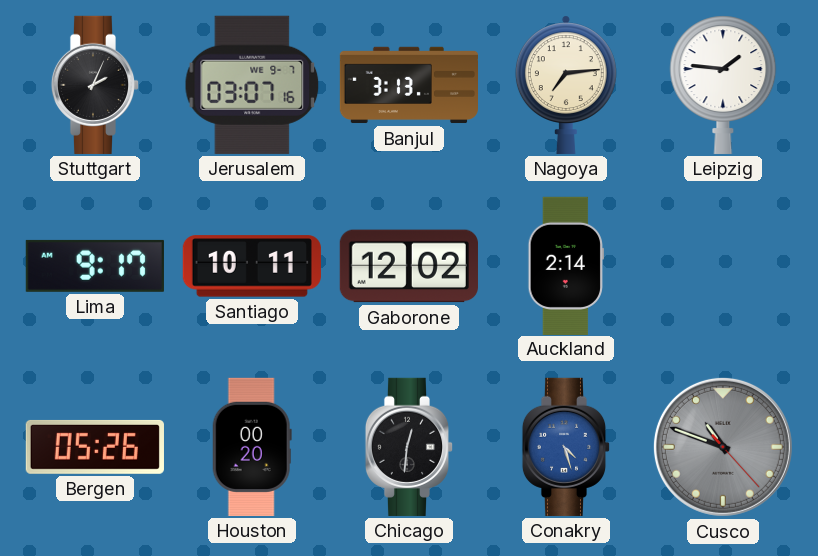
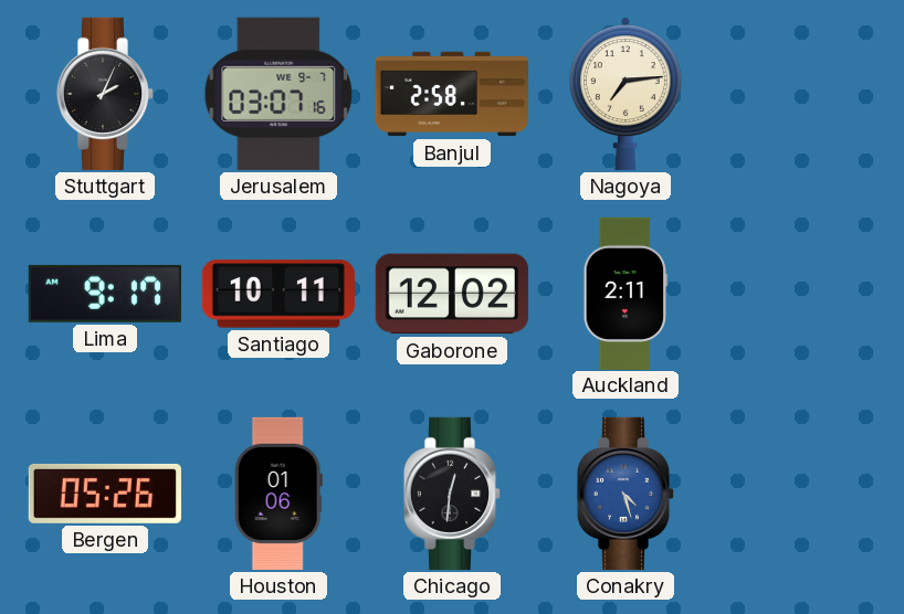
Banjul: 3:13 -> 2:58 (451, 94)
Leipzig: 1:46 -> none (723, 85)
Auckland: 2:14 -> 2:11 (624, 293)
Houston: 00:20 -> 01:06 (278, 494)
Cusco: 10:48 -> none (723, 447)
